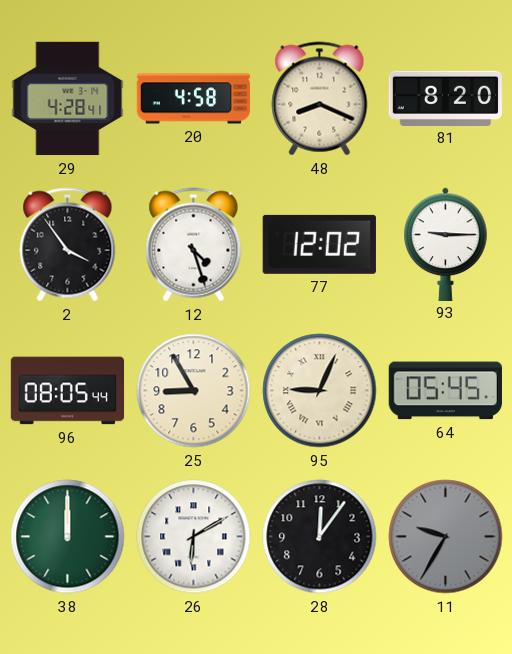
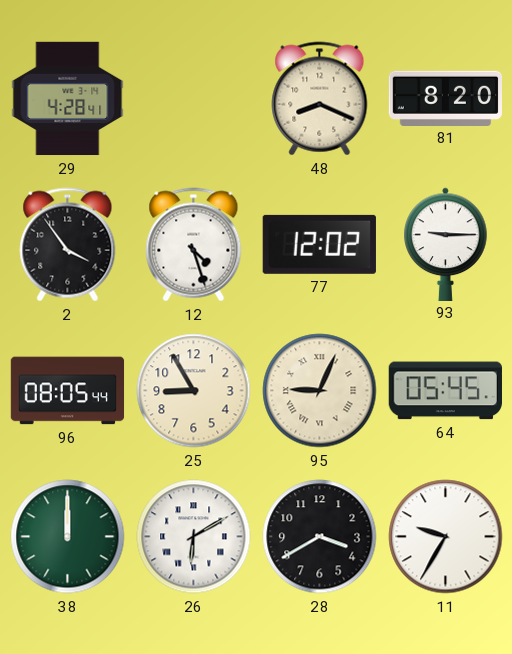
20: 4:58 -> none (194, 99)
28: 12:06 -> 3:40 (320, 537)
11 dial: grey -> white (446, 537)
